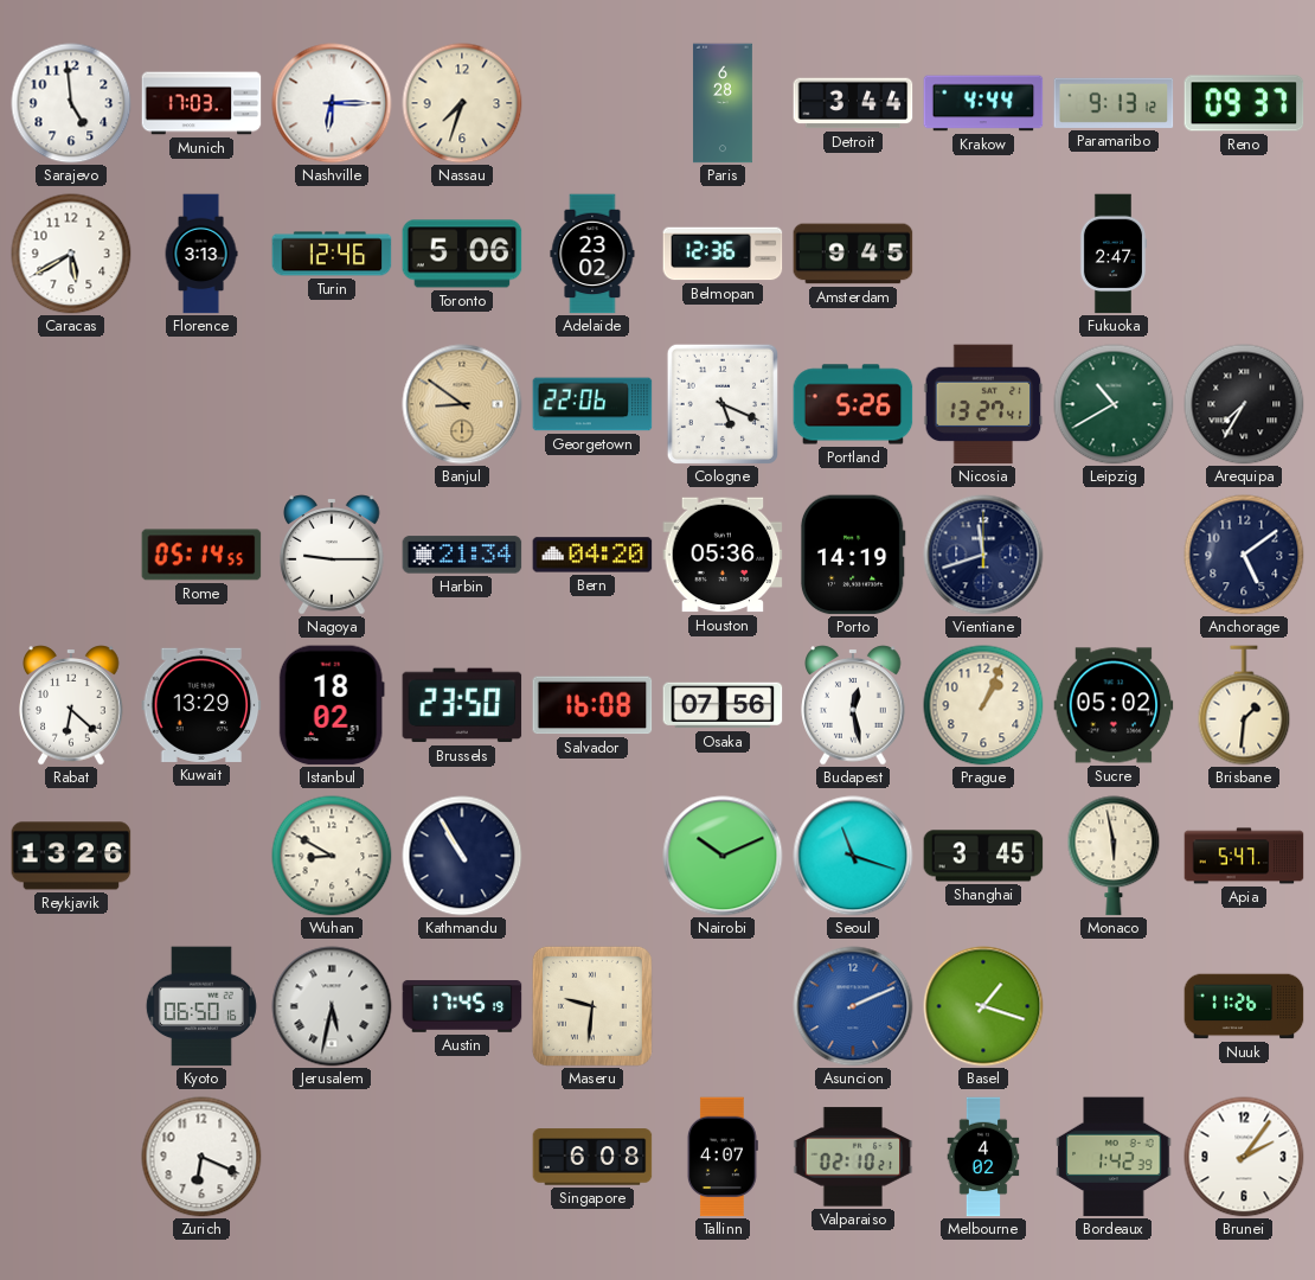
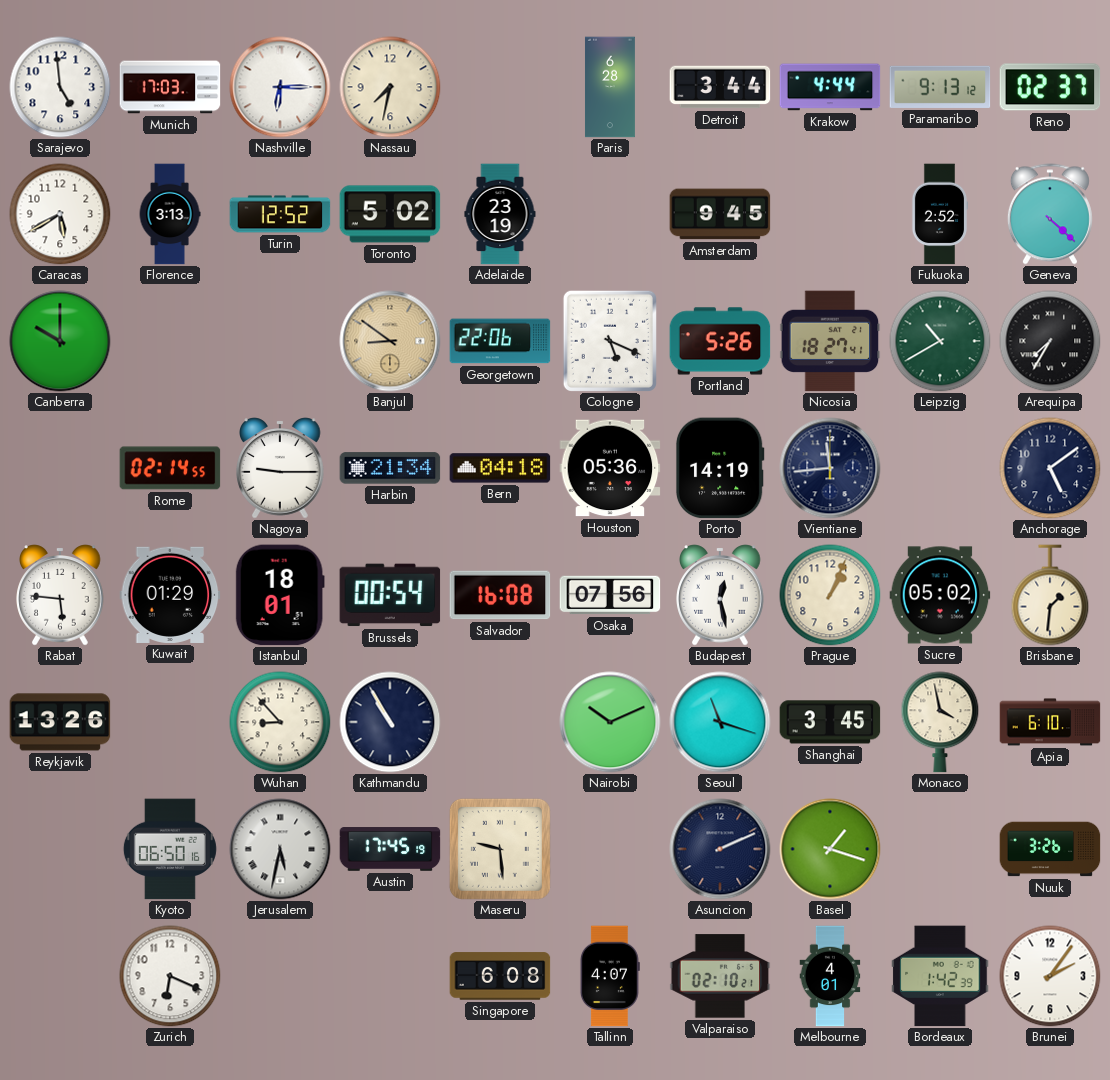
Nassau: 7:33 -> 7:32 (390, 87)
Reno: 09:37 -> 02:37 (1050, 87)
Turin: 12:46 -> 12:52 (280, 214)
Toronto: 5:06 -> 5:02 (390, 214)
Adelaide: 23:02 -> 23:19 (500, 214)
Belmopan: 12:36 -> none (723, 254)
Fukuoka: 2:47 -> 2:52 (940, 214)
Geneva: none -> 4:22 (1050, 214)
Canberra: none -> 10:00 (60, 341)
Nicosia: 13:27 -> 18:27 (830, 341)
Rome: 05:14 -> 02:14 (170, 468)
Bern: 04:20 -> 04:18 (500, 468)
Vientiane: 11:42 -> 11:44 (830, 468)
Rabat: 6:22 -> 5:46 (60, 595)
Kuwait: 13:29 -> 01:29 (170, 595)
Istanbul: 18:02 -> 18:01 (280, 595)
Brussels: 23:50 -> 00:54 (390, 595)
Wuhan: 8:50 -> 8:53 (280, 722)
Monaco: 5:58 -> 3:58 (940, 722)
Apia: 5:47 -> 6:10 (1050, 722)
Maseru: 9:31 -> 9:29 (500, 849)
Asuncion dial: blue -> navy (720, 849)
Nuuk: 11:26 -> 3:26 (1050, 849)
Melbourne: 4:02 -> 4:01 (830, 976)
